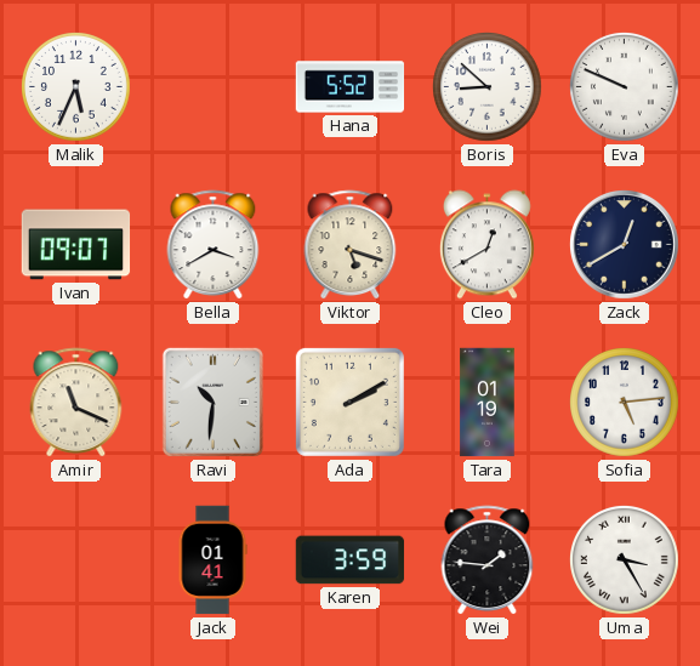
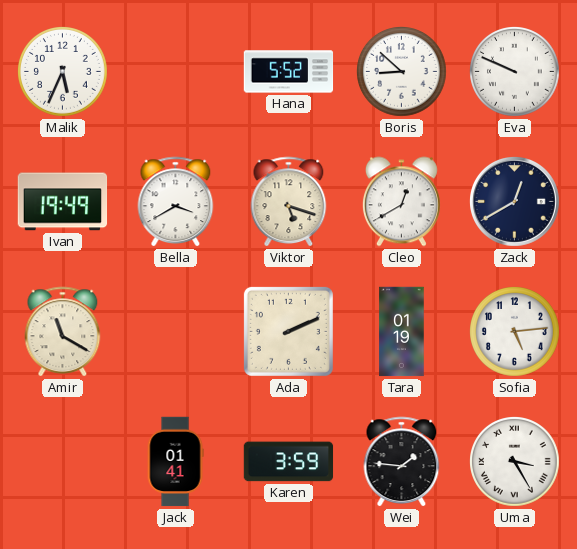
Ivan: 09:07 -> 19:49 (63, 202)
Amir: 11:19 -> 11:20 (63, 332)
Ravi: 10:31 -> none (212, 402)
Ada: 2:10 -> 2:11 (288, 331)
